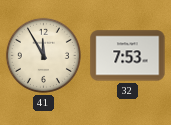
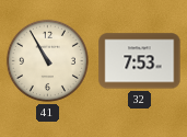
41: 11:55 -> 10:55 (47, 60)
